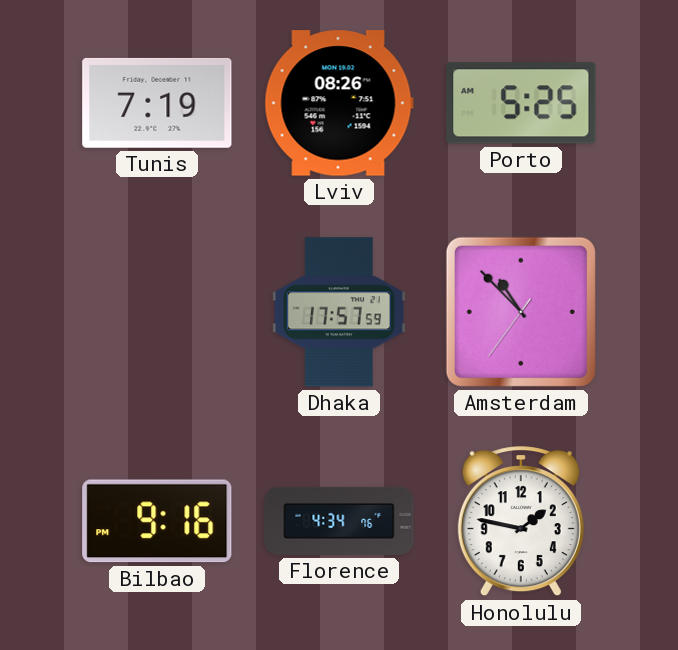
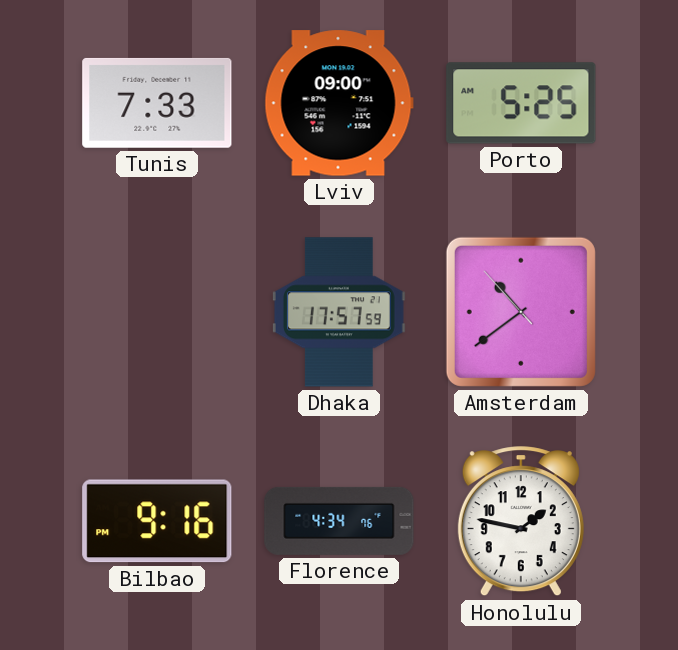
Tunis: 7:19 -> 7:33 (157, 103)
Lviv: 08:26 -> 09:00 (339, 103)
Amsterdam: 10:52 -> 10:38 (521, 312)
